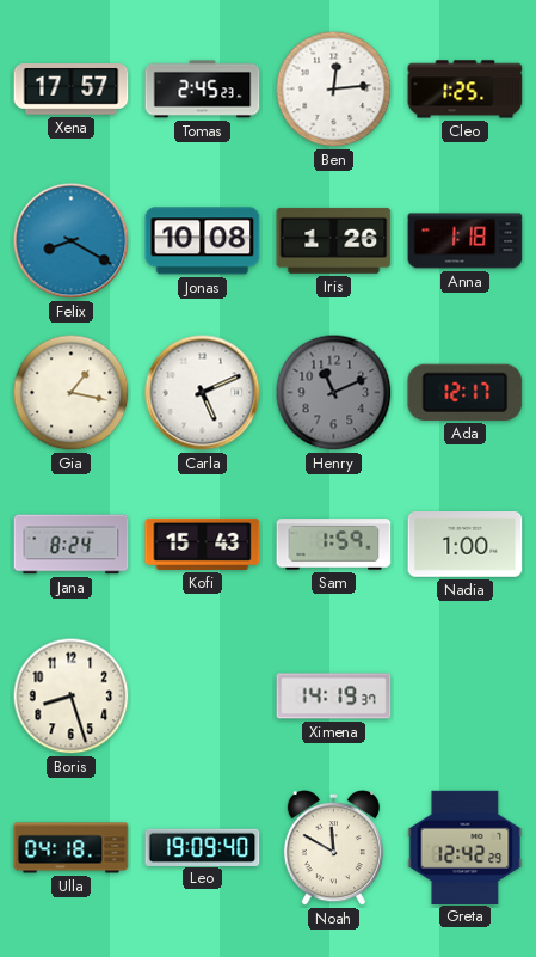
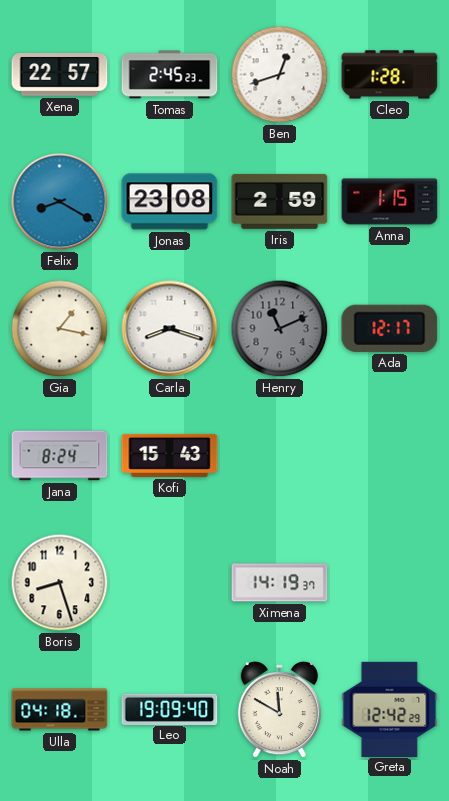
Xena: 17:57 -> 22:57 (60, 75)
Ben: 12:14 -> 12:42 (280, 75)
Cleo: 1:25 -> 1:28 (390, 75)
Jonas: 10:08 -> 23:08 (170, 202)
Iris: 1:26 -> 2:59 (280, 201)
Anna: 1:18 -> 1:15 (390, 202)
Carla: 5:11 -> 8:18 (170, 329)
Sam: 1:59 -> none (334, 545)
Nadia: 1:00 -> none (466, 545)
